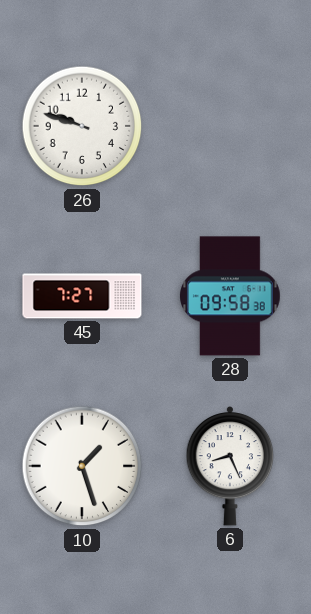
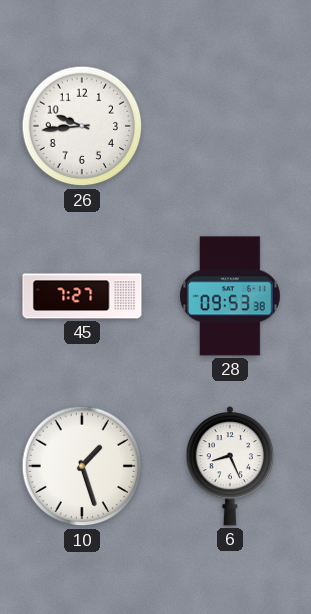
26: 9:48 -> 9:44 (82, 126)
28: 09:58 -> 09:53 (230, 296)
